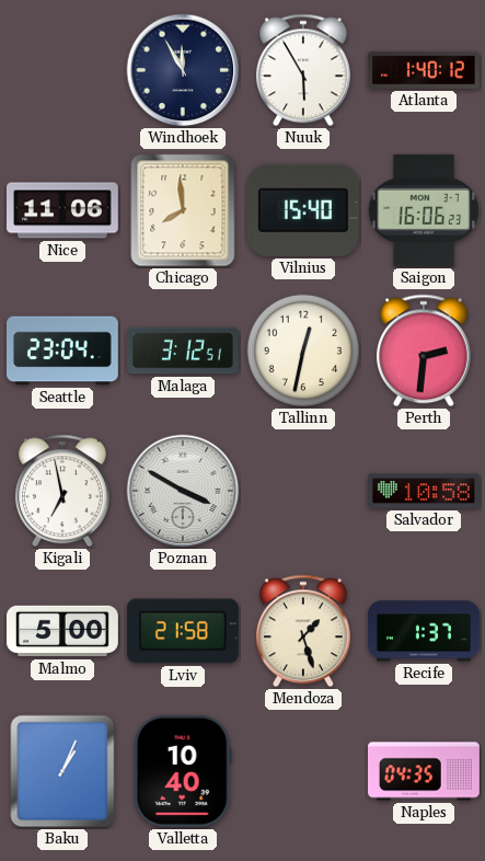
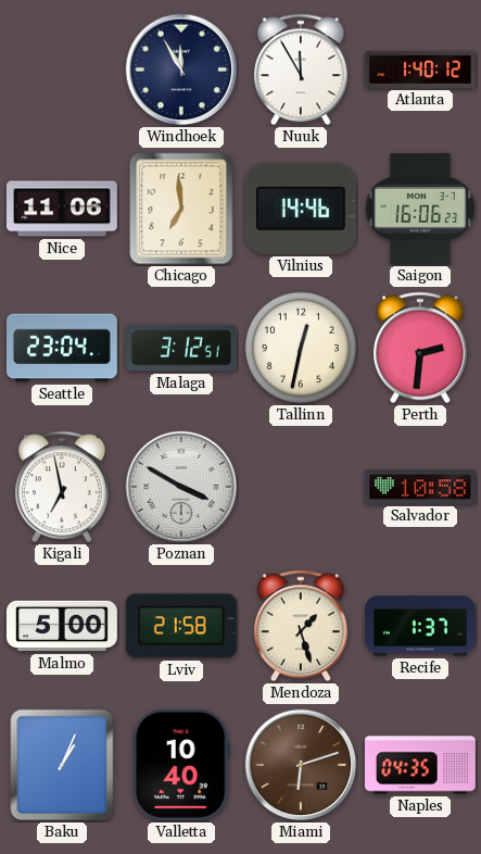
Nuuk: 5:55 -> 11:55 (301, 70)
Chicago: 7:59 -> 6:59 (181, 209)
Vilnius: 15:40 -> 14:46 (301, 209)
Miami: none -> 6:12 (301, 765)
